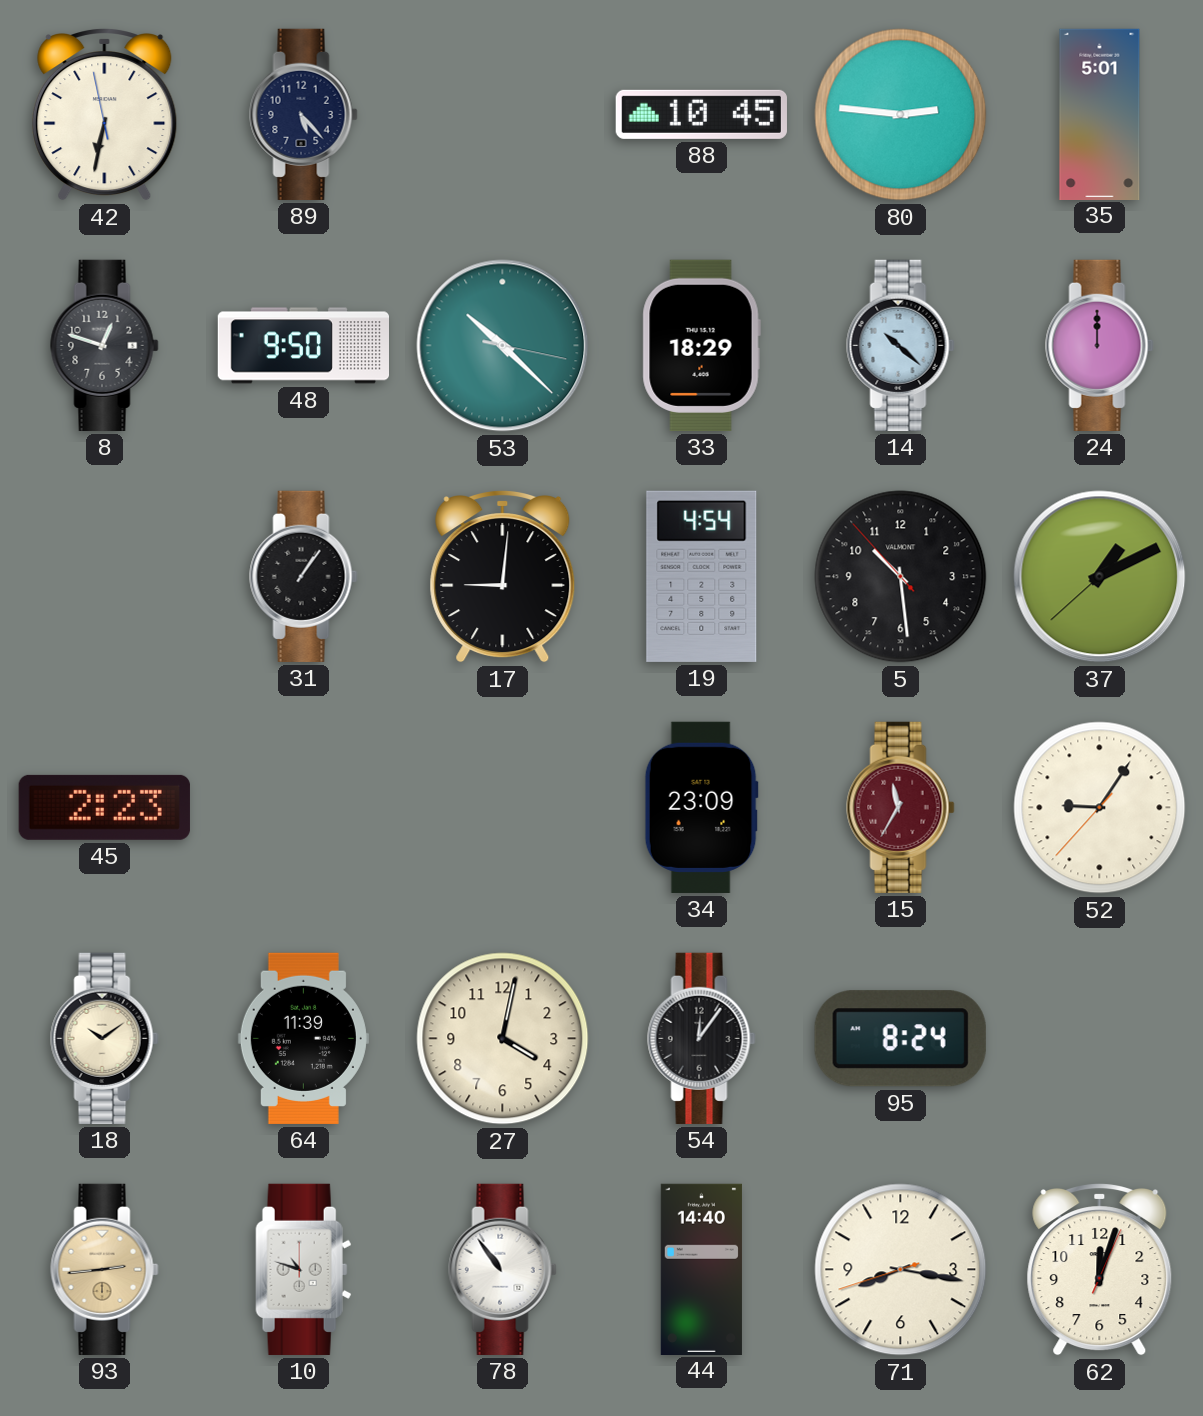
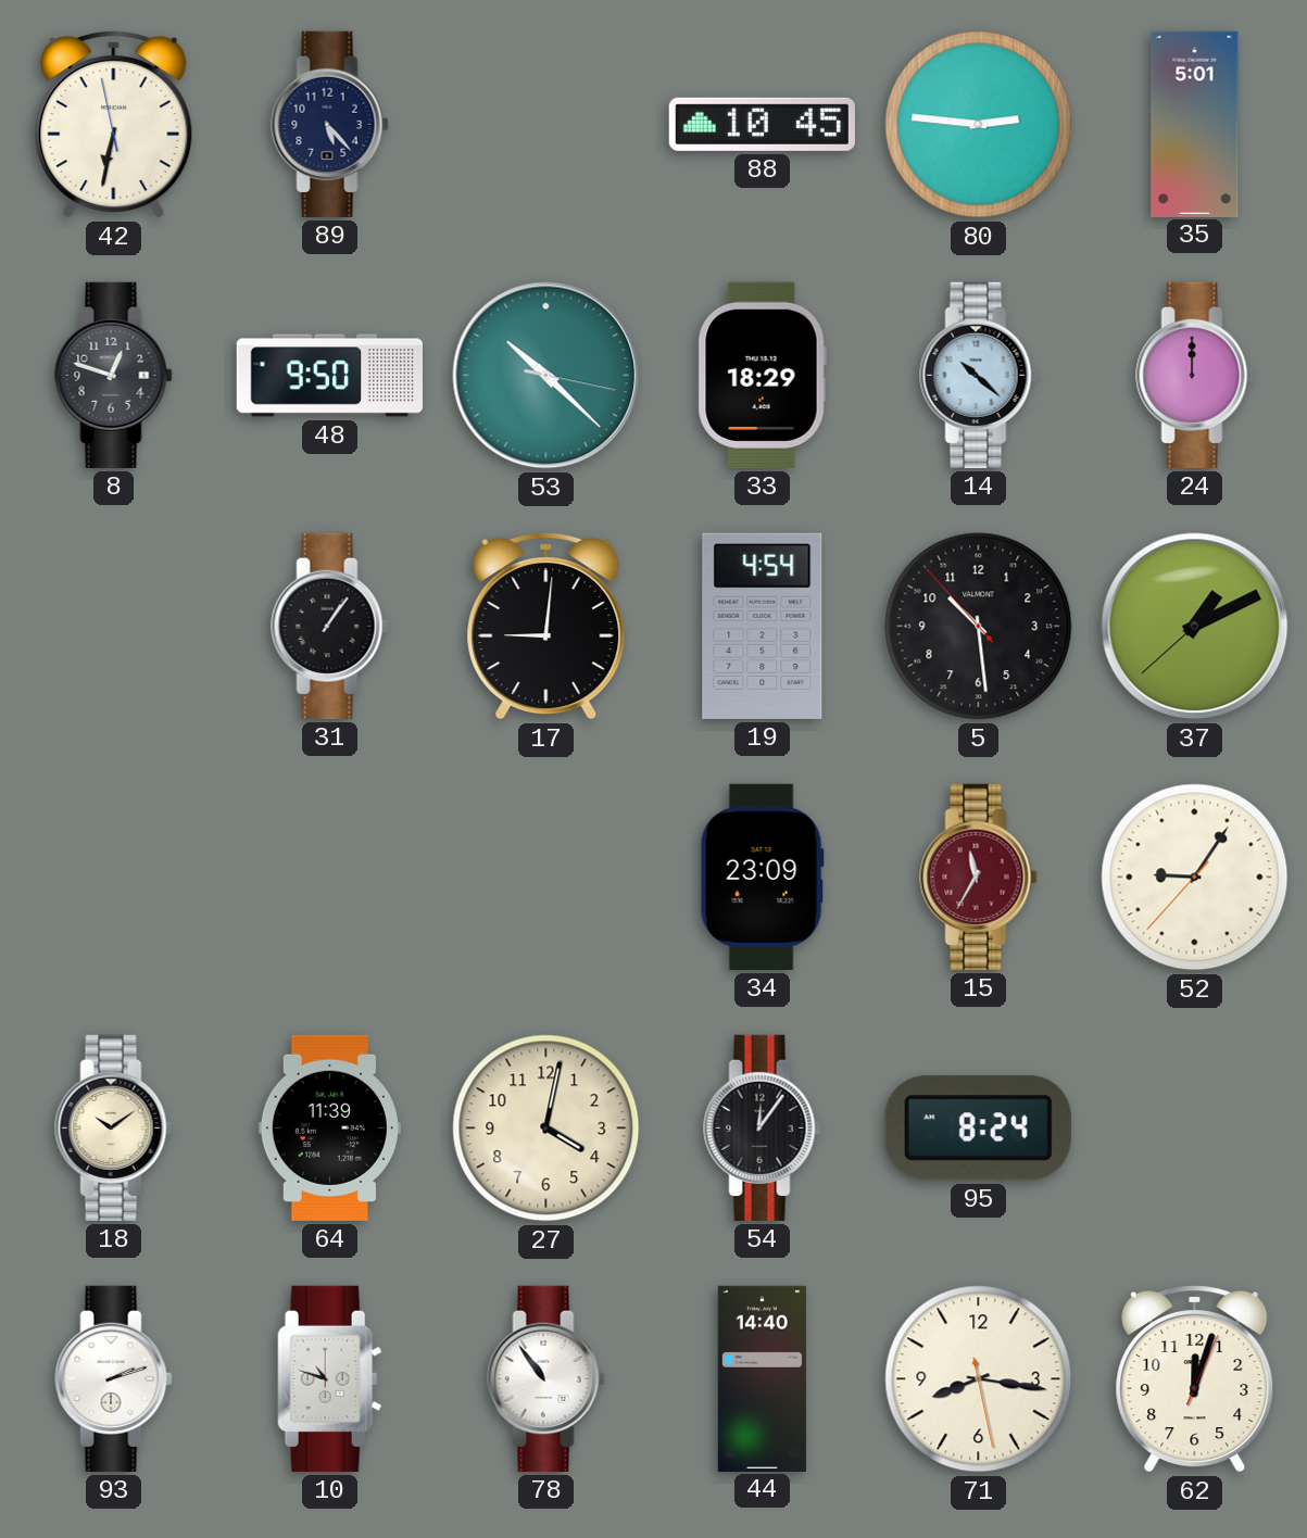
45: 2:23 -> none (104, 807)
93: 2:44 -> 2:12 (114, 1378)
93 dial: champagne -> white (114, 1378)
71: 8:16:42 -> 8:16:28 (979, 1379)
